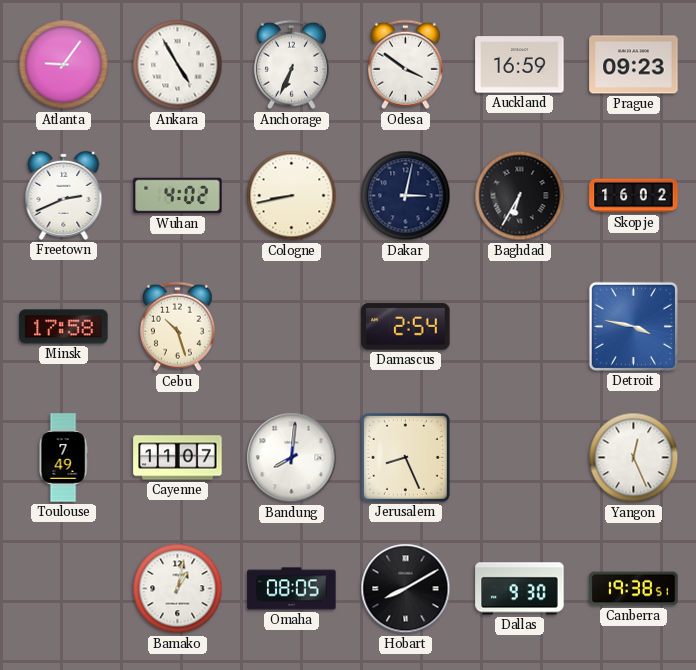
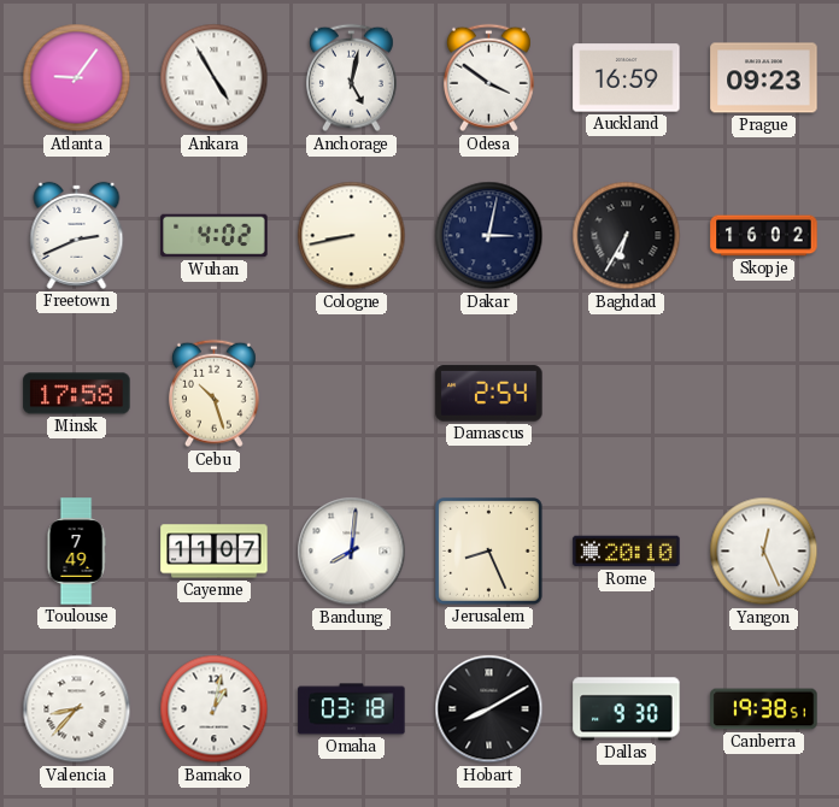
Anchorage: 6:34 -> 5:02 (351, 78)
Detroit: 3:47 -> none (633, 326)
Rome: none -> 20:10 (627, 552)
Valencia: none -> 8:37 (77, 709)
Omaha: 08:05 -> 03:18 (352, 709)
